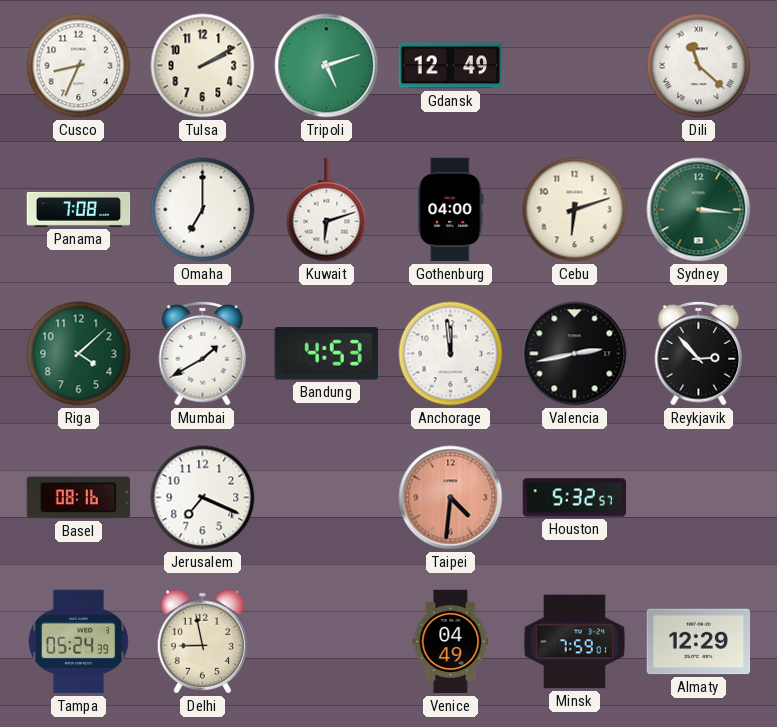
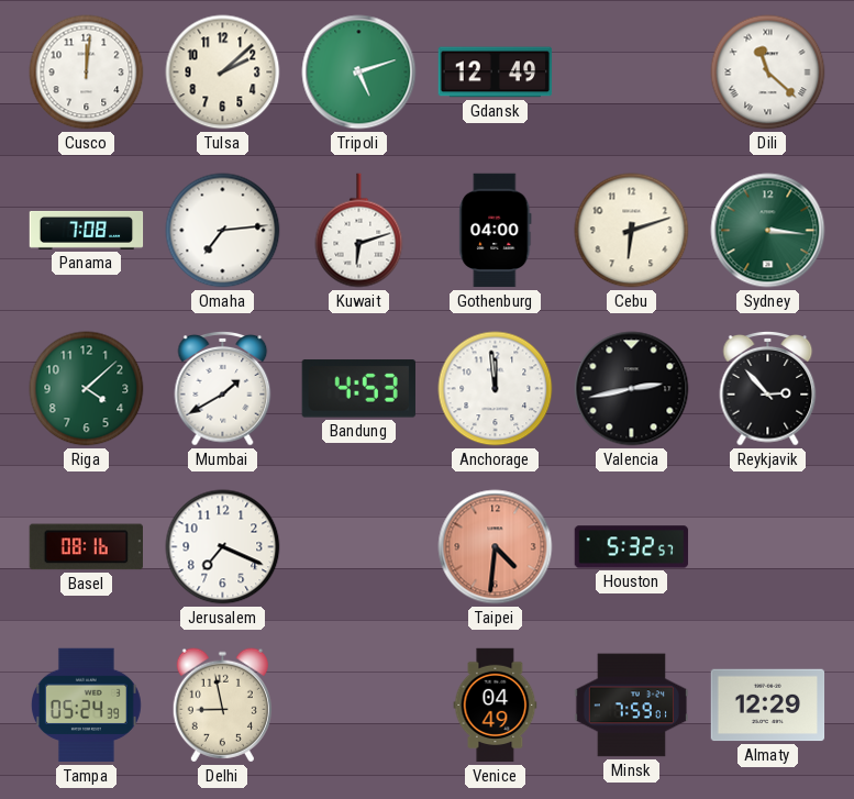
Cusco: 8:34 -> 12:01 (87, 73)
Tulsa: 2:10 -> 2:08 (223, 73)
Omaha: 7:00 -> 7:14 (223, 231)
